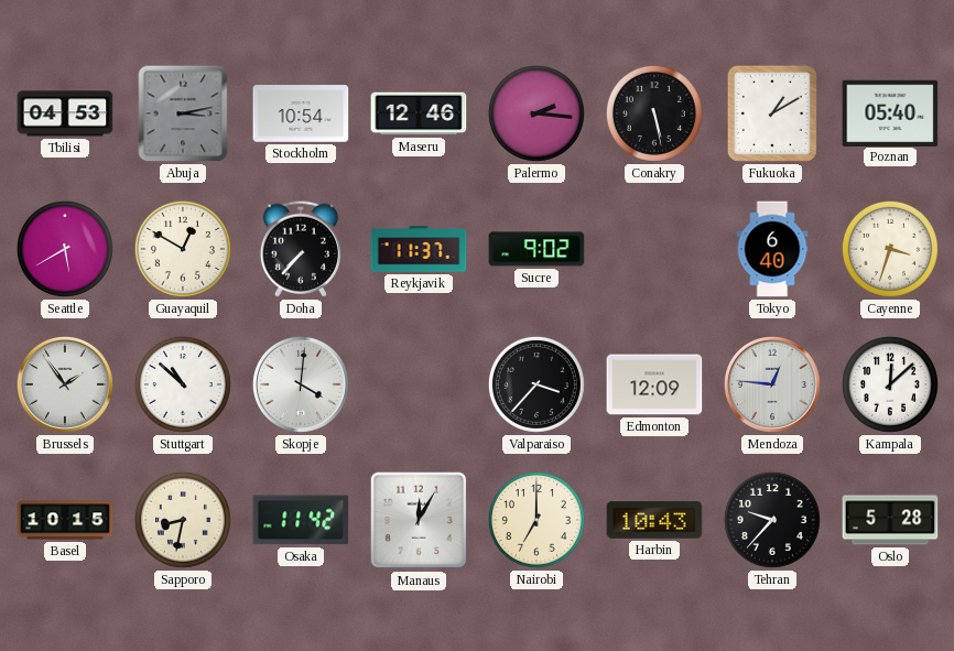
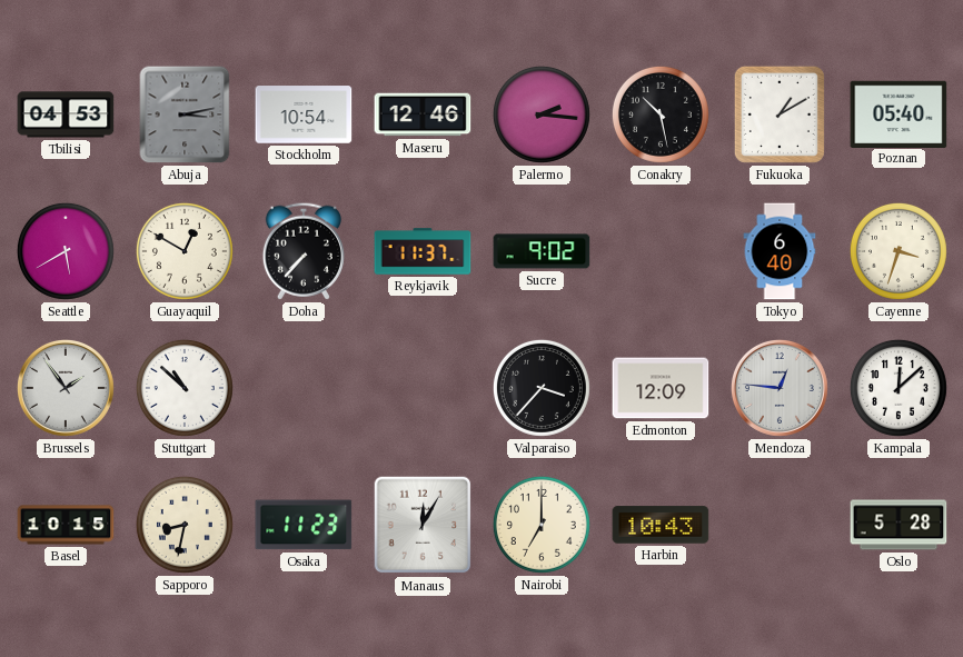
Conakry: 5:28 -> 10:28 (661, 115)
Skopje: 4:01 -> none (301, 384)
Osaka: 11:42 -> 11:23 (304, 525)
Tehran: 9:37 -> none (772, 520)
